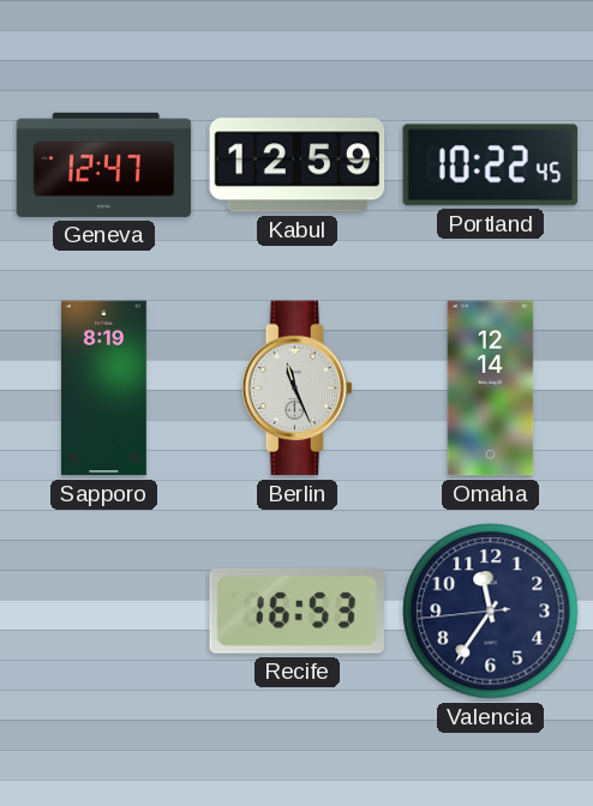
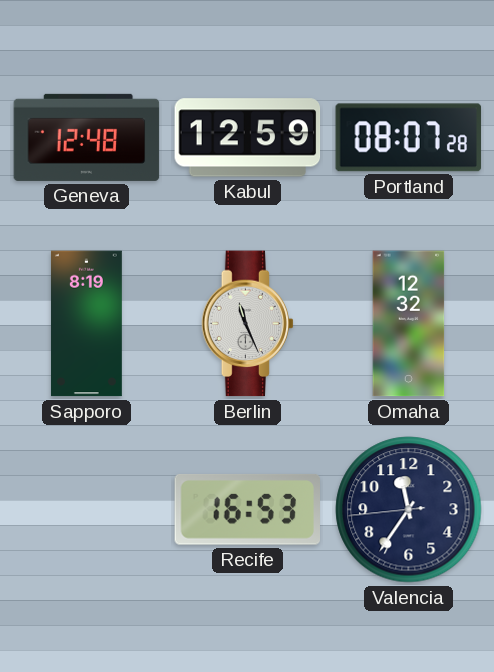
Geneva: 12:47 -> 12:48 (87, 137)
Portland: 10:22 -> 08:07 (409, 138)
Omaha: 12:14 -> 12:32 (409, 324)
